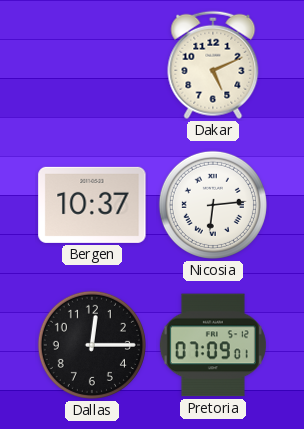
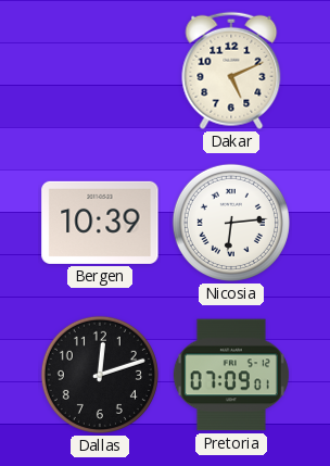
Bergen: 10:37 -> 10:39 (100, 223)
Dallas: 12:15 -> 12:12 (100, 375)
